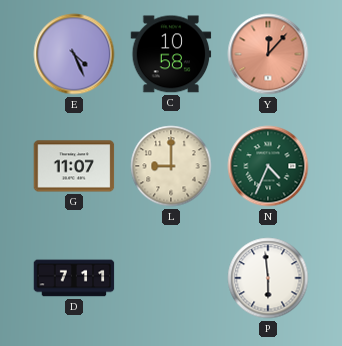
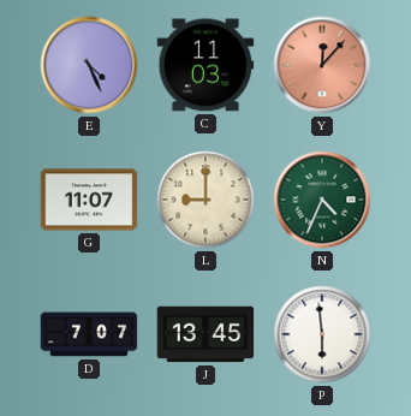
C: 10:58 -> 11:03 (205, 65)
D: 7:11 -> 7:07 (89, 334)
J: none -> 13:45 (205, 334)
